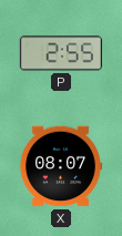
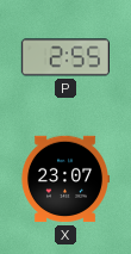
X: 08:07 -> 23:07 (64, 179)
